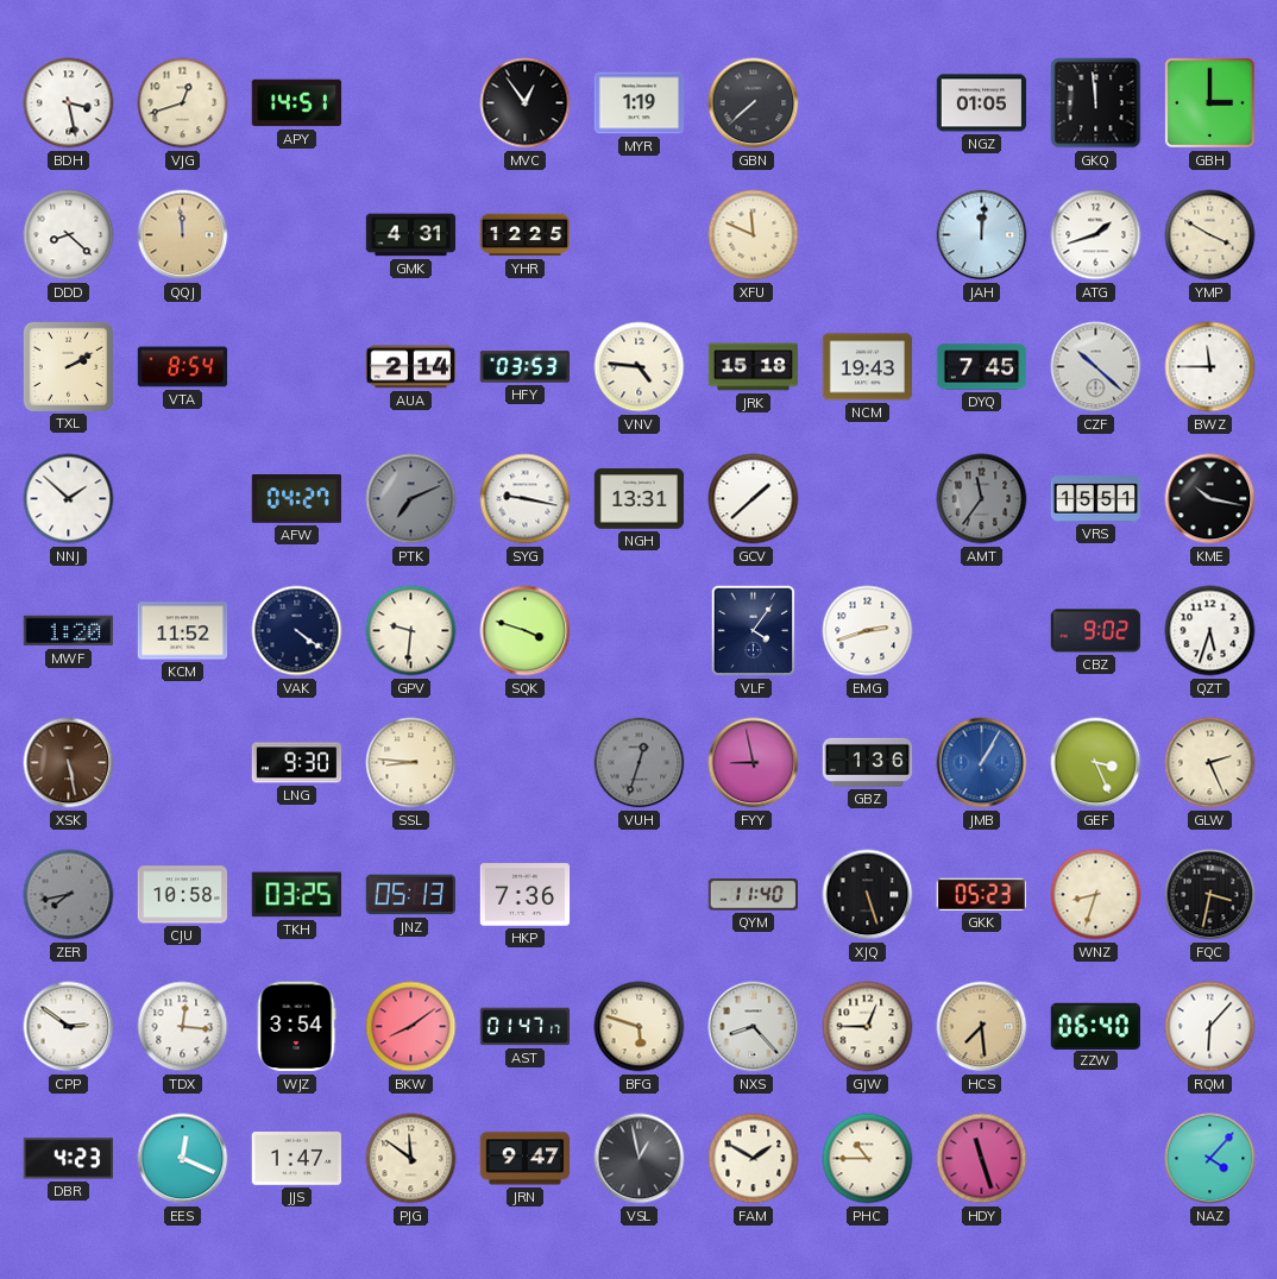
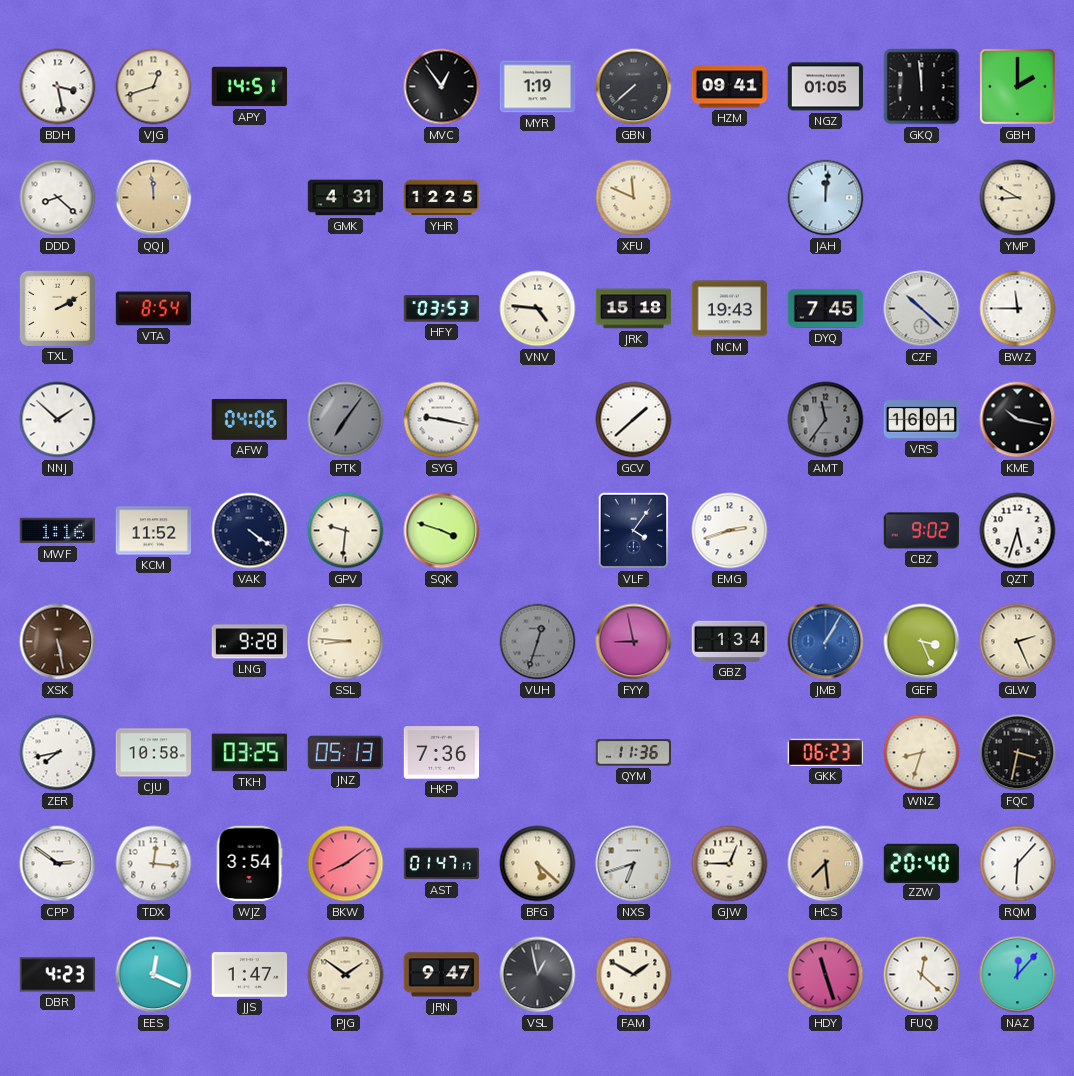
HZM: none -> 09:41 (730, 87)
GBH: 3:00 -> 2:00 (1017, 86)
ATG: 1:42 -> none (1096, 235)
YMP: 3:50 -> 8:50 (1018, 198)
AUA: 2:14 -> none (411, 367)
AFW: 04:27 -> 04:06 (249, 419)
PTK: 7:11 -> 7:06 (346, 420)
NGH: 13:31 -> none (640, 499)
VRS: 15:51 -> 16:01 (922, 420)
MWF: 1:20 -> 1:16 (57, 531)
LNG: 9:30 -> 9:28 (250, 642)
GBZ: 1:36 -> 1:34 (730, 641)
ZER dial: grey -> white (58, 753)
QYM: 11:40 -> 11:36 (634, 753)
XJQ: 5:27 -> none (868, 895)
GKK: 05:23 -> 06:23 (825, 752)
BFG: 5:48 -> 5:22 (538, 864)
NXS: 8:23 -> 6:42 (634, 864)
ZZW: 06:40 -> 20:40 (922, 863)
PJG: 11:51 -> 1:51 (346, 975)
PHC: 10:45 -> none (868, 1159)
FUQ: none -> 12:22 (922, 975)
NAZ: 4:07 -> 12:07 (1018, 975)
